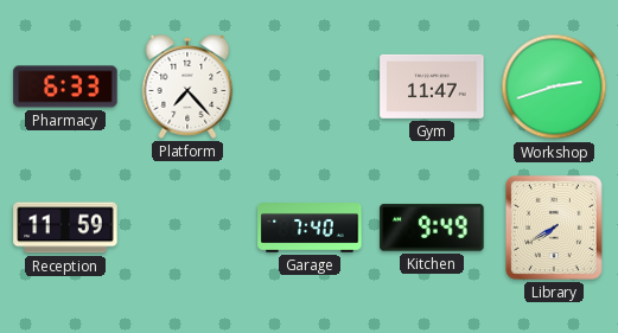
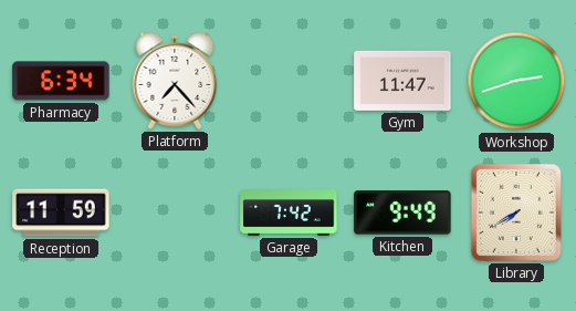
Pharmacy: 6:33 -> 6:34 (61, 81)
Garage: 7:40 -> 7:42 (289, 212)
